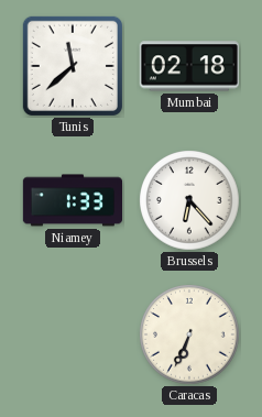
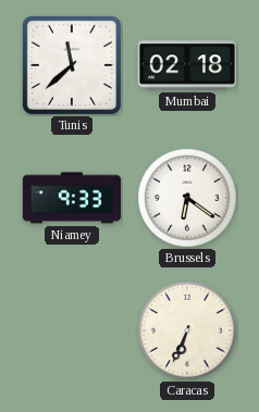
Niamey: 1:33 -> 9:33 (71, 198)
Brussels: 6:23 -> 6:21 (187, 198)
